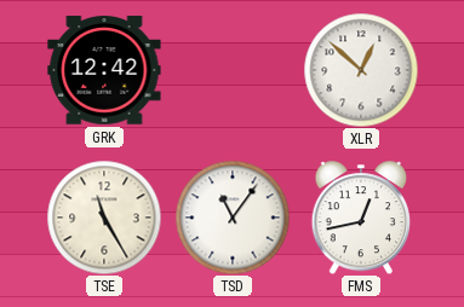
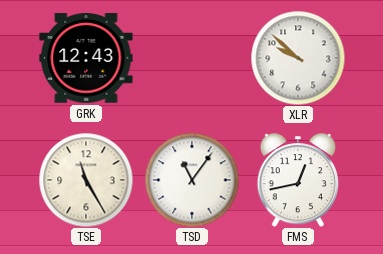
GRK: 12:42 -> 12:43 (86, 58)
XLR: 12:52 -> 9:52 (298, 58)
